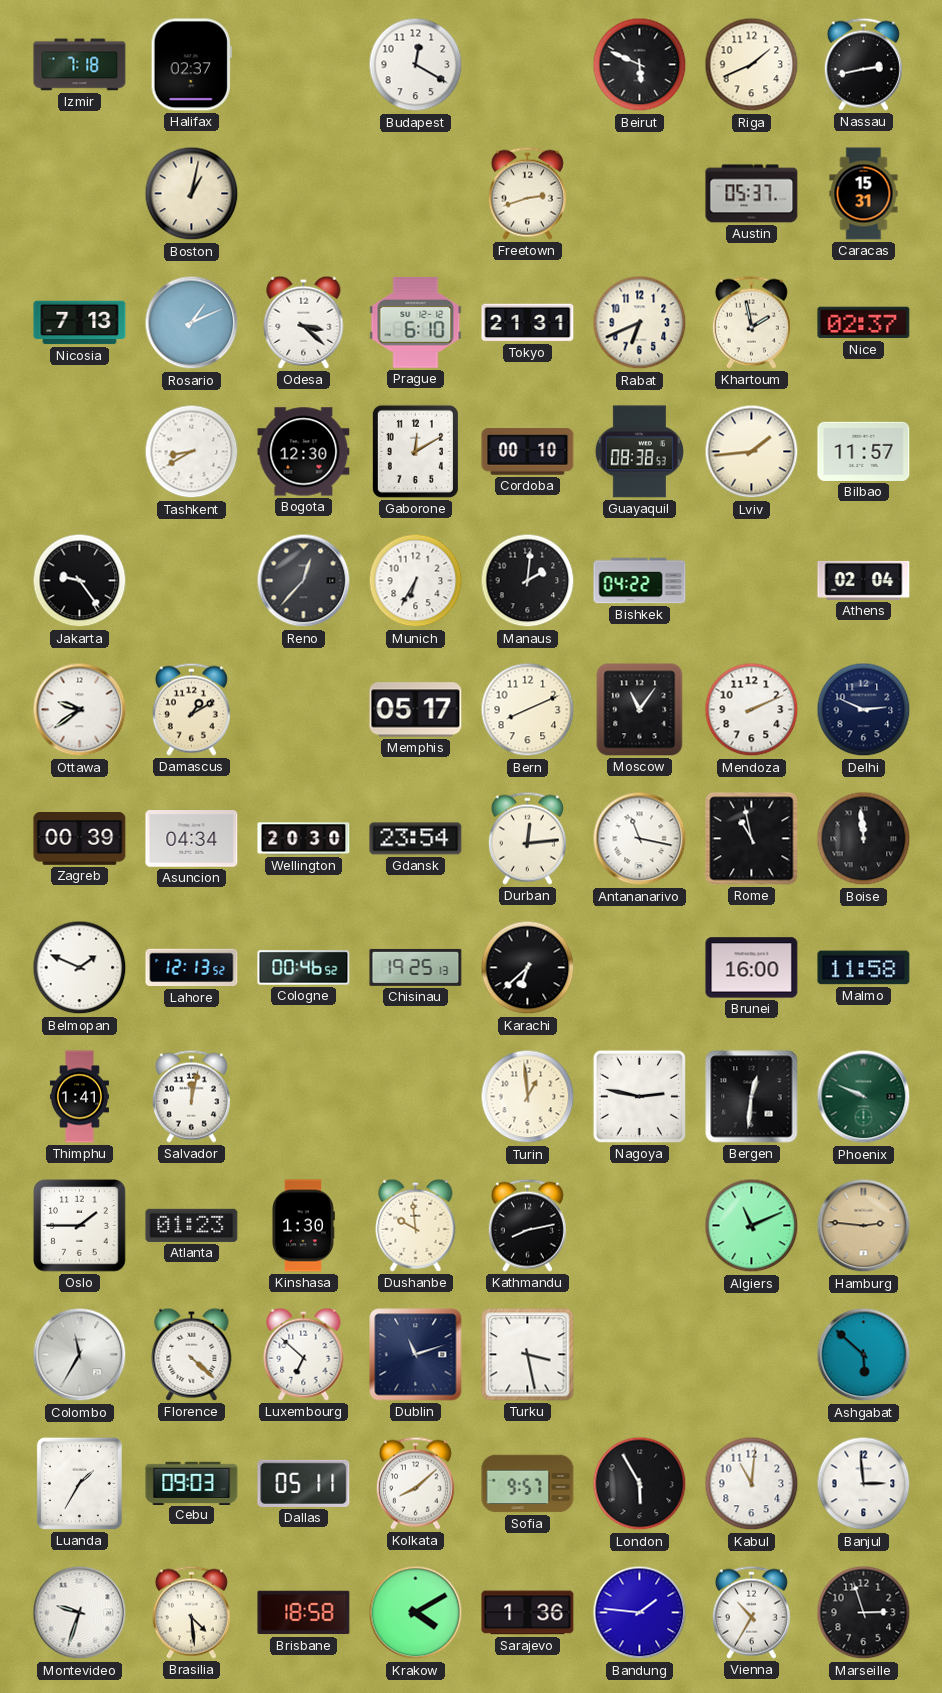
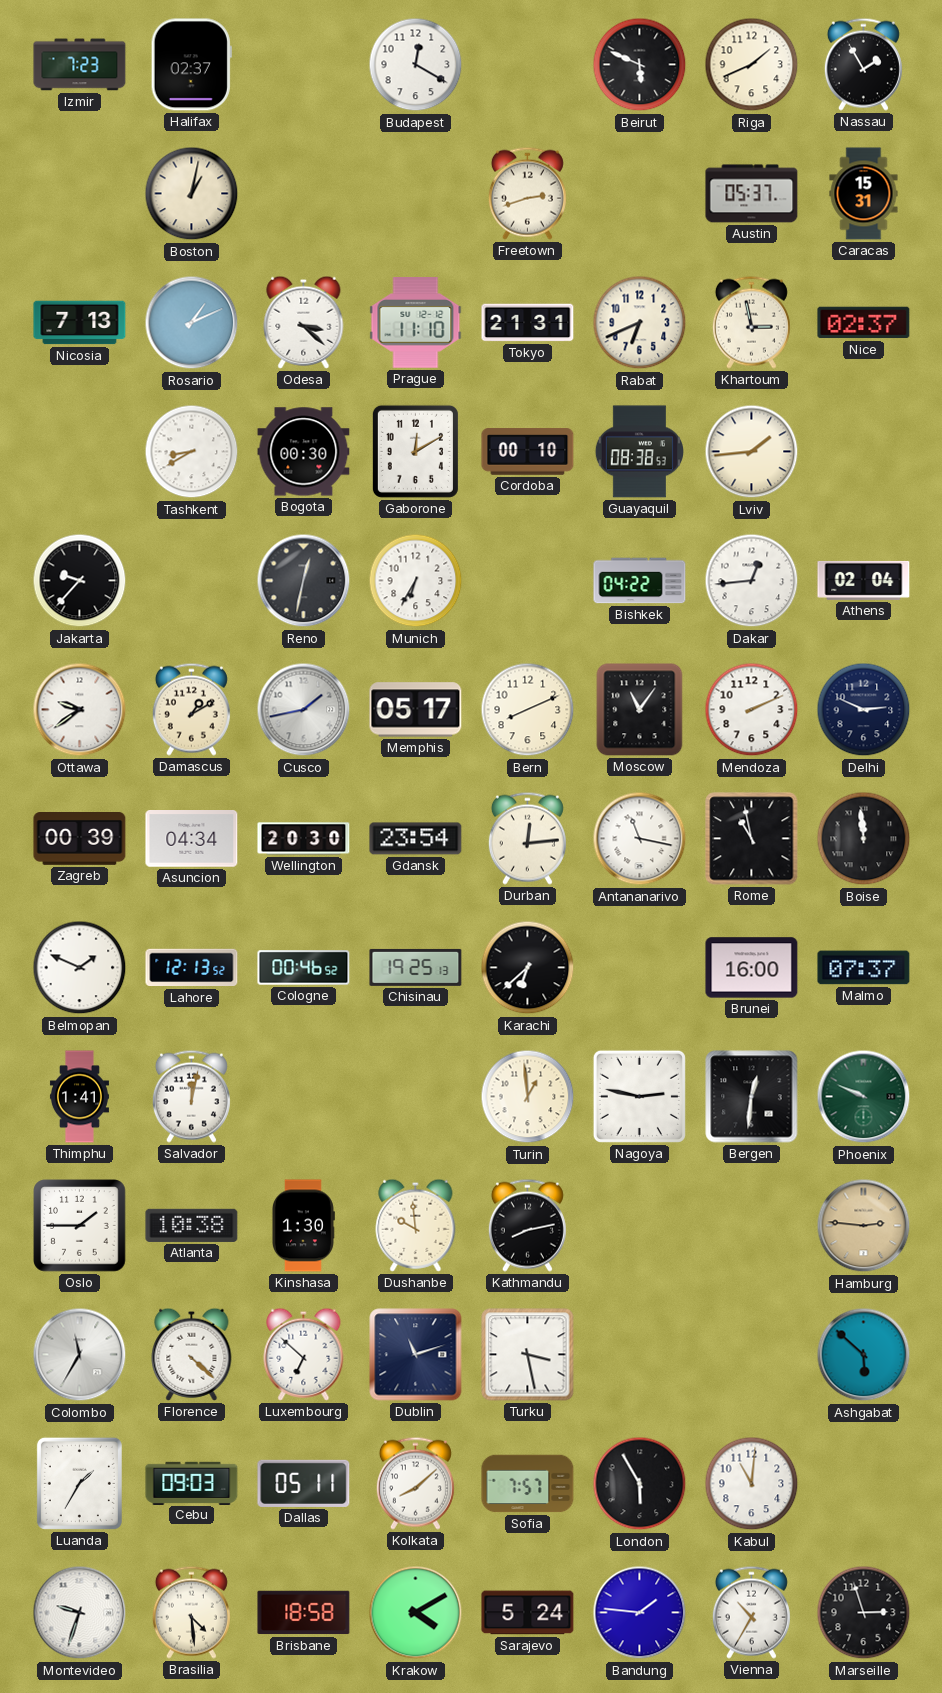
Izmir: 7:18 -> 7:23 (80, 65)
Nassau: 2:43 -> 1:55 (863, 64)
Prague: 6:10 -> 11:10 (416, 323)
Khartoum: 1:58 -> 2:58 (751, 322)
Bogota: 12:30 -> 00:30 (304, 452)
Bilbao: 11:57 -> none (864, 451)
Jakarta: 9:24 -> 9:37 (80, 581)
Reno: 12:37 -> 12:32 (304, 581)
Manaus: 2:01 -> none (528, 581)
Dakar: none -> 12:44 (752, 581)
Cusco: none -> 1:43 (304, 710)
Malmo: 11:58 -> 07:37 (864, 968)
Atlanta: 01:23 -> 10:38 (192, 1225)
Algiers: 11:11 -> none (752, 1226)
Sofia: 9:57 -> 7:57 (528, 1484)
Banjul: 2:59 -> none (864, 1484)
Sarajevo: 1:36 -> 5:24 (528, 1613)
